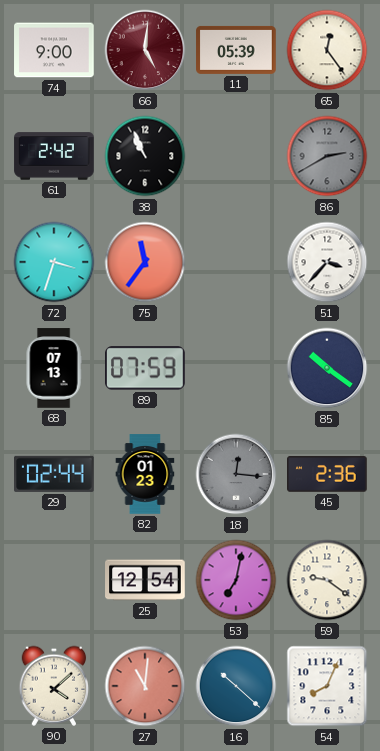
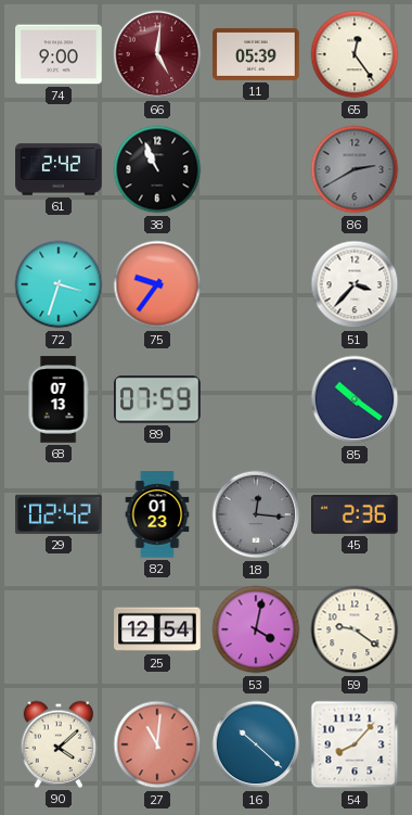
75: 11:36 -> 9:36 (157, 284)
29: 02:44 -> 02:42 (60, 514)
53: 7:02 -> 4:02 (256, 629)
54: 8:04 -> 8:07 (355, 744)
